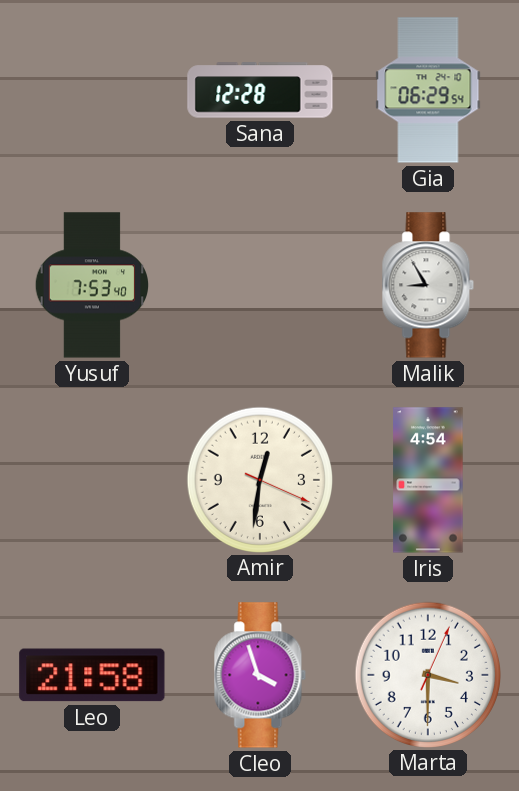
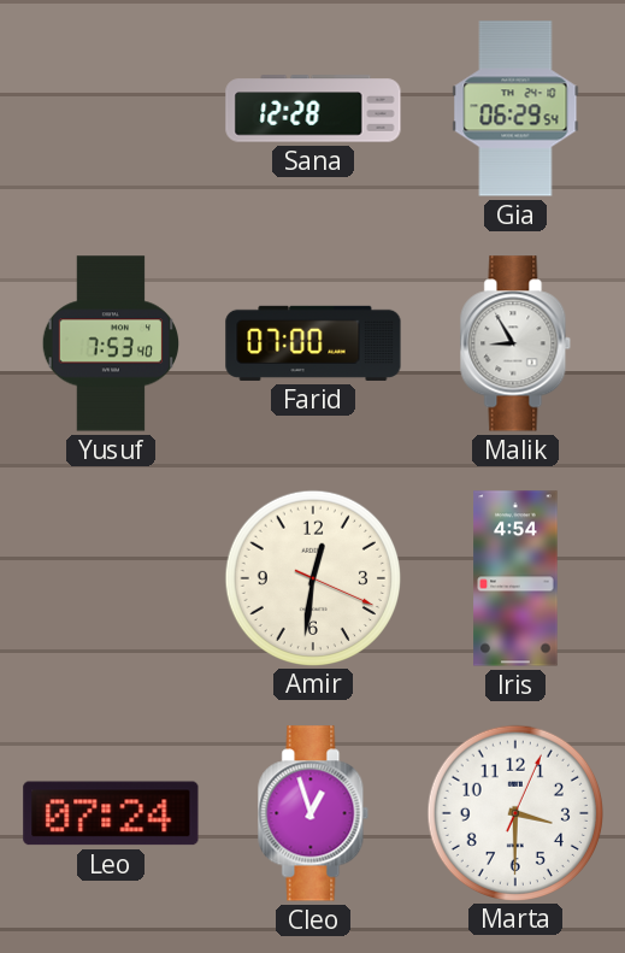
Farid: none -> 07:00 (313, 343)
Leo: 21:58 -> 07:24 (111, 813)
Cleo: 3:57 -> 12:57 (313, 813)
